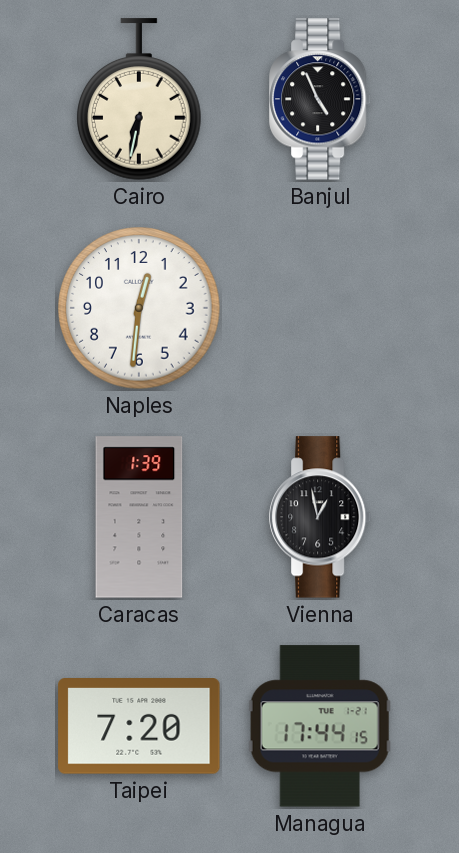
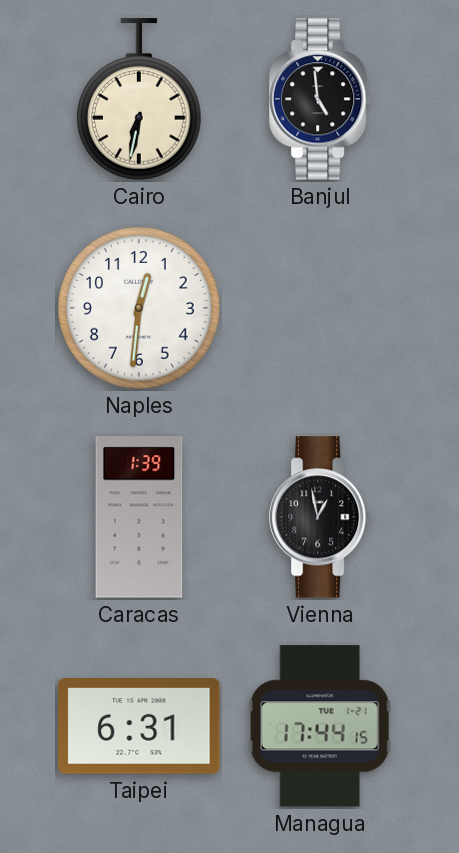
Banjul: 4:56 -> 4:59 (321, 99)
Taipei: 7:20 -> 6:31 (139, 727)
